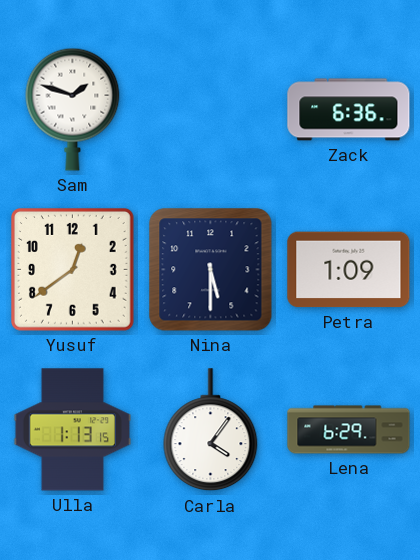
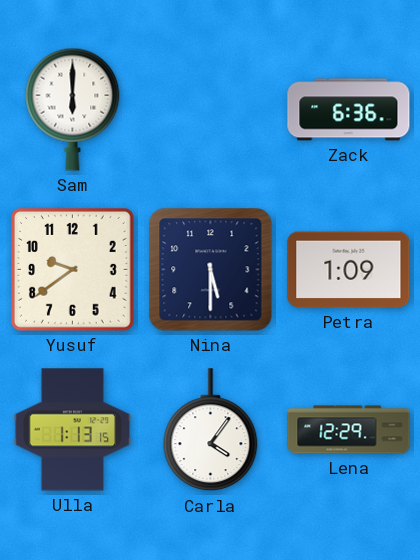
Sam: 1:48 -> 6:00 (73, 109)
Yusuf: 12:39 -> 9:39 (73, 270)
Lena: 6:29 -> 12:29 (349, 430)
